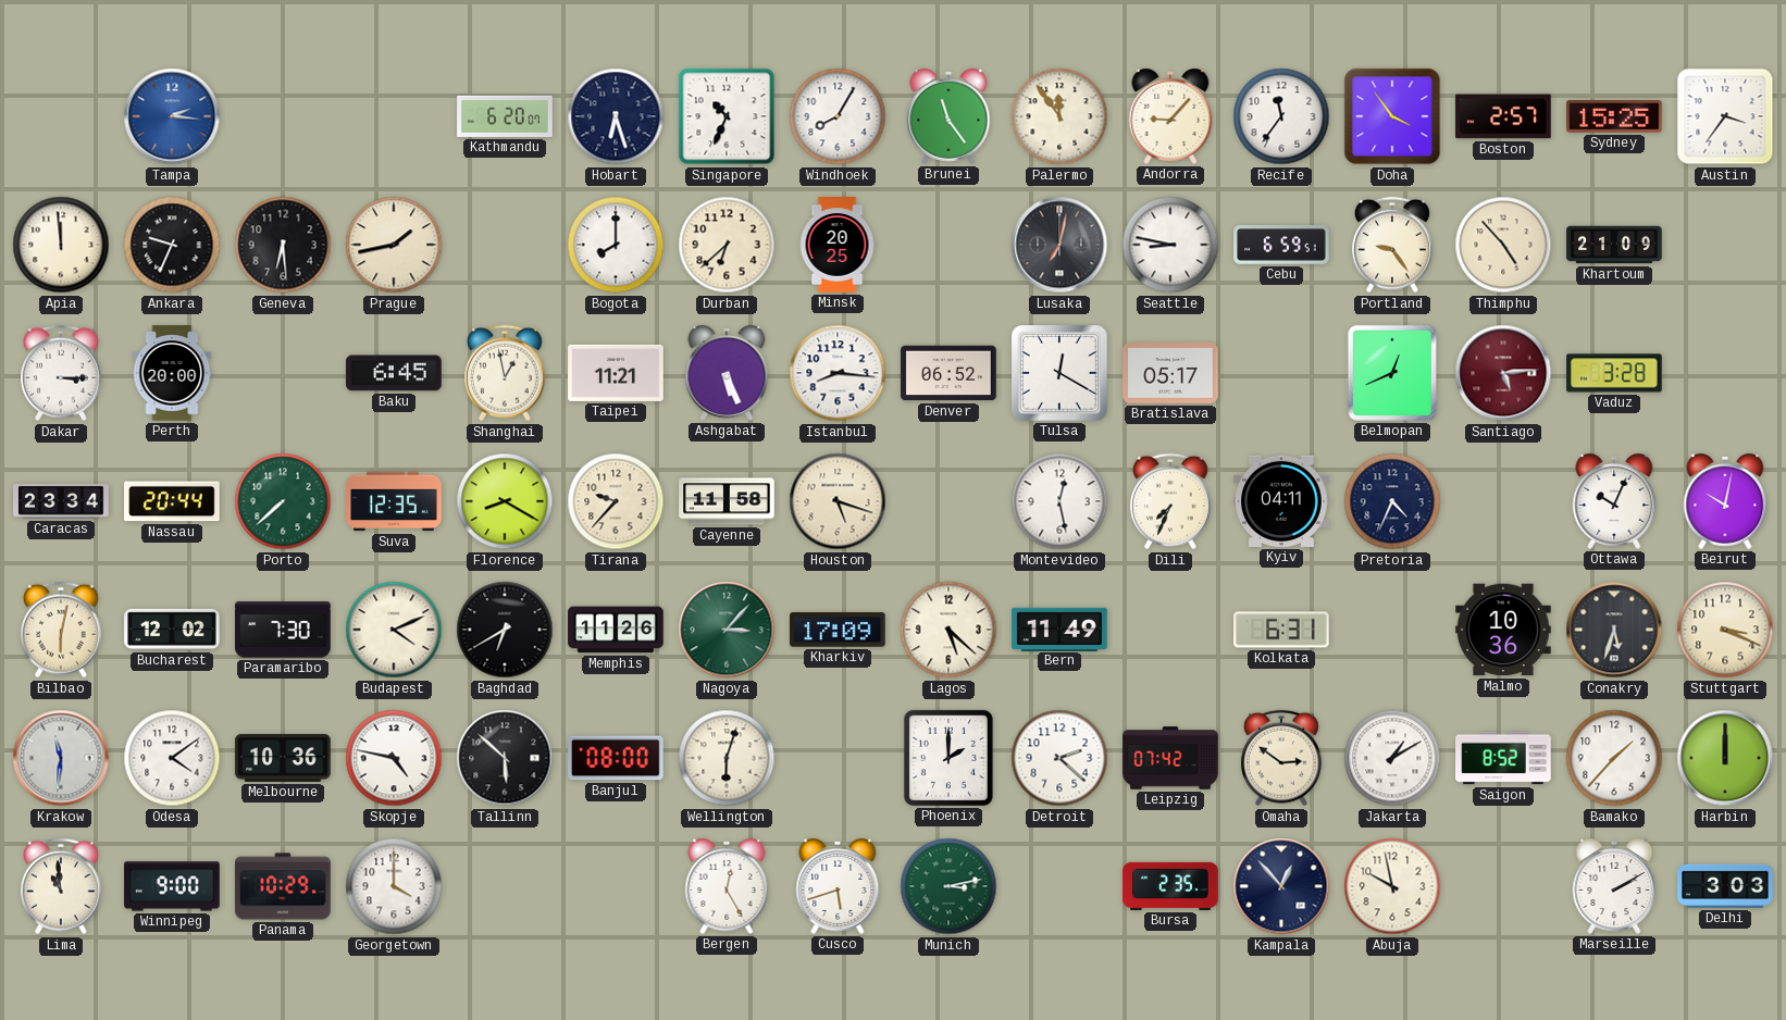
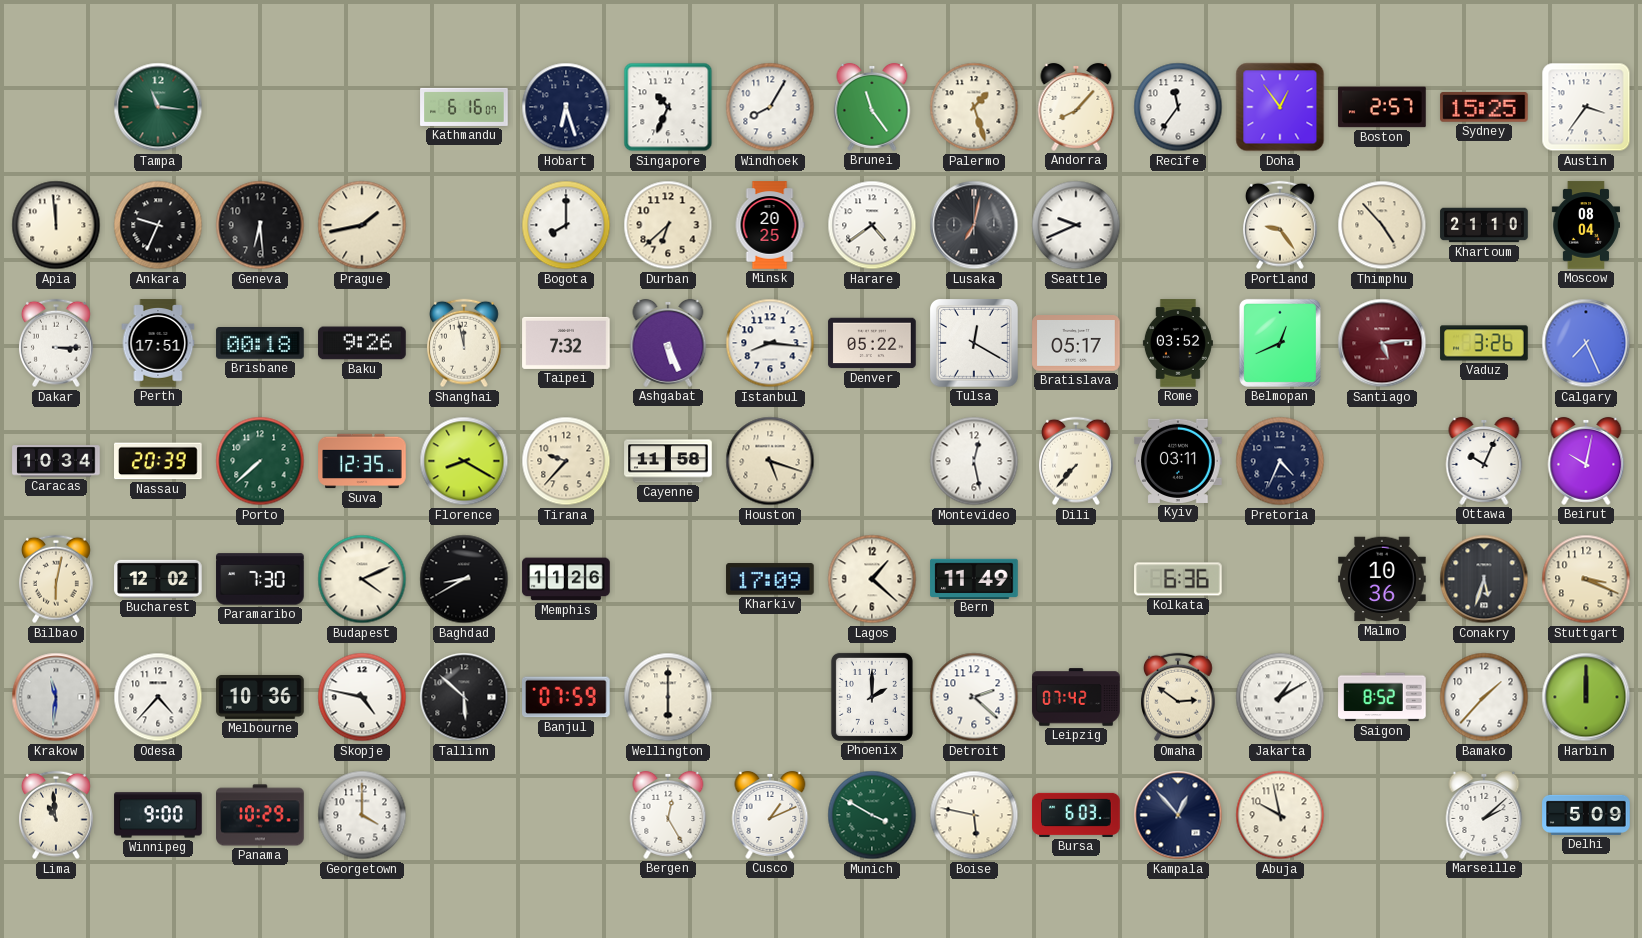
Tampa: 2:16 -> 11:16 (158, 107)
Tampa dial: blue -> green (158, 107)
Kathmandu: 6:20 -> 6:16 (464, 107)
Palermo: 11:54 -> 1:27 (974, 107)
Andorra: 9:07 -> 8:07 (1076, 107)
Doha: 3:54 -> 12:54 (1280, 107)
Harare: none -> 4:39 (872, 225)
Seattle: 8:47 -> 9:41 (1076, 225)
Cebu: 6:59 -> none (1281, 245)
Khartoum: 21:09 -> 21:10 (1484, 225)
Moscow: none -> 08:04 (1585, 225)
Perth: 20:00 -> 17:51 (158, 343)
Brisbane: none -> 00:18 (260, 344)
Baku: 6:45 -> 9:26 (362, 343)
Shanghai: 12:58 -> 11:58 (465, 343)
Taipei: 11:21 -> 7:32 (566, 343)
Denver: 06:52 -> 05:22 (872, 343)
Rome: none -> 03:52 (1178, 343)
Vaduz: 3:28 -> 3:26 (1484, 343)
Calgary: none -> 7:26 (1586, 343)
Caracas: 23:34 -> 10:34 (56, 461)
Nassau: 20:44 -> 20:39 (158, 461)
Dili: 7:34 -> 7:37 (1077, 461)
Kyiv: 04:11 -> 03:11 (1178, 461)
Baghdad: 6:40 -> 8:40 (464, 579)
Nagoya: 3:07 -> none (727, 630)
Lagos: 5:22 -> 1:22 (872, 579)
Kolkata: 6:31 -> 6:36 (1178, 579)
Odesa: 4:09 -> 4:37 (158, 697)
Banjul: 08:00 -> 07:59 (567, 697)
Wellington: 6:03 -> 6:00 (668, 697)
Cusco: 5:42 -> 1:11 (770, 815)
Munich: 3:13 -> 3:50 (872, 815)
Boise: none -> 5:47 (974, 815)
Bursa: 2:35 -> 6:03 (1076, 815)
Marseille: 2:10 -> 2:08 (1484, 815)
Delhi: 3:03 -> 5:09 (1586, 815)
